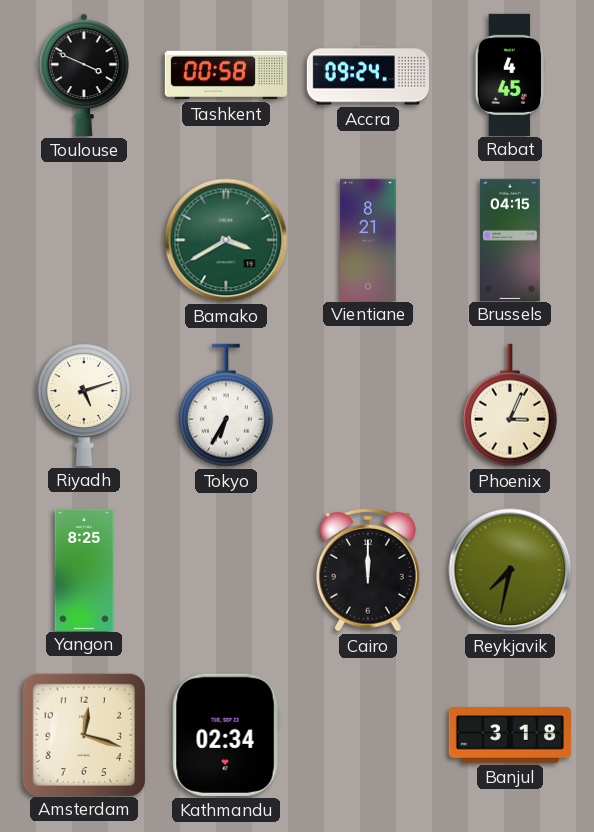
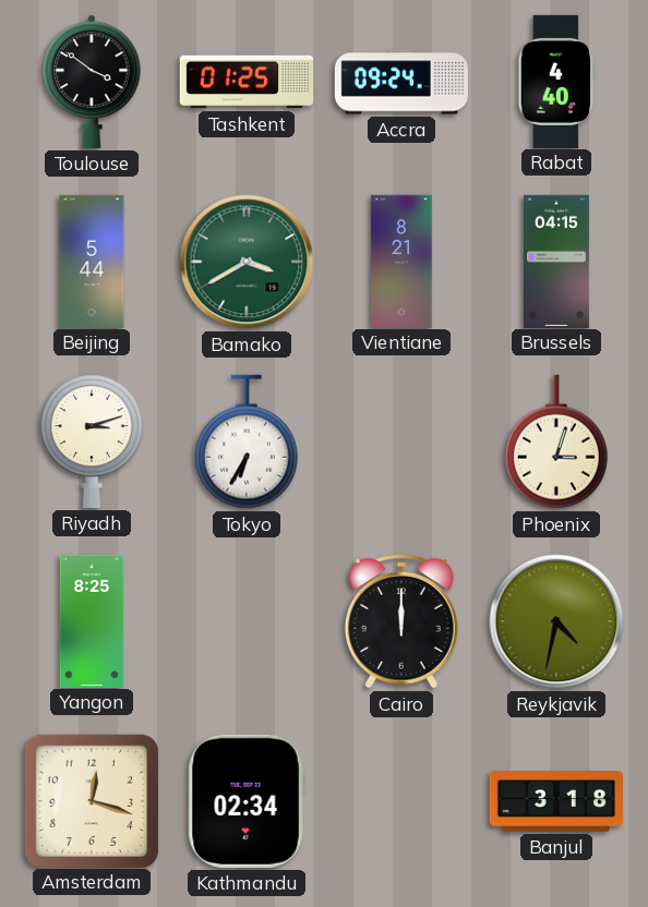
Toulouse: 3:49 -> 3:51 (93, 82)
Tashkent: 00:58 -> 01:25 (245, 82)
Rabat: 4:45 -> 4:40 (555, 81)
Beijing: none -> 5:44 (92, 261)
Riyadh: 5:12 -> 3:12 (92, 442)
Phoenix: 3:04 -> 3:03 (556, 442)
Reykjavik: 7:32 -> 4:32 (556, 621)
